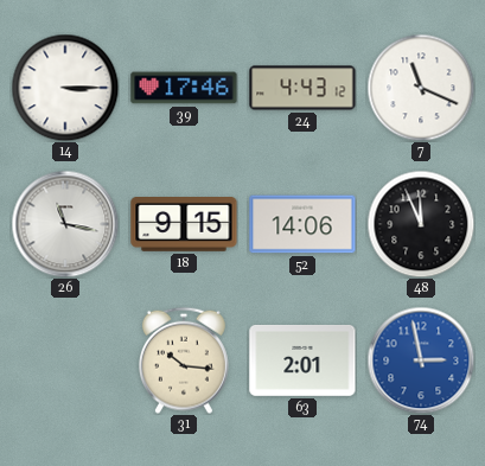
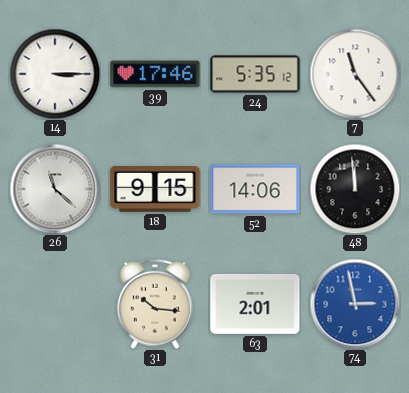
24: 4:43 -> 5:35 (255, 74)
7: 11:19 -> 11:24 (355, 74)
26: 11:17 -> 11:22 (55, 189)
48: 11:56 -> 11:59 (355, 189)
